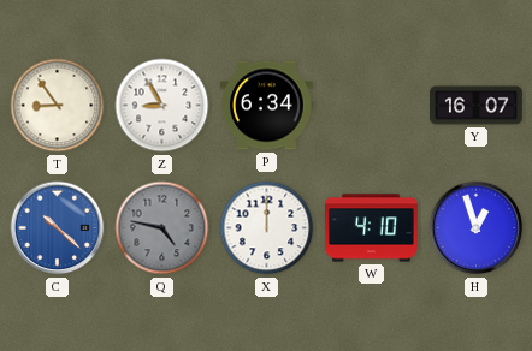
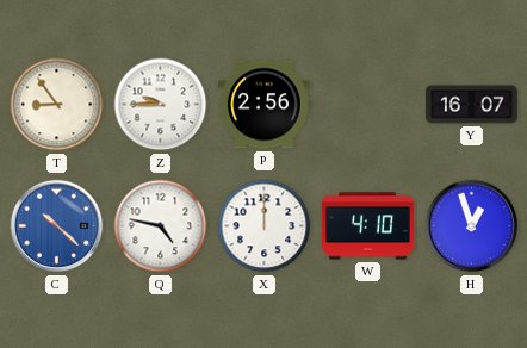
Z: 8:55 -> 9:45 (161, 105)
P: 6:34 -> 2:56 (263, 105)
Q dial: grey -> white (161, 226)
